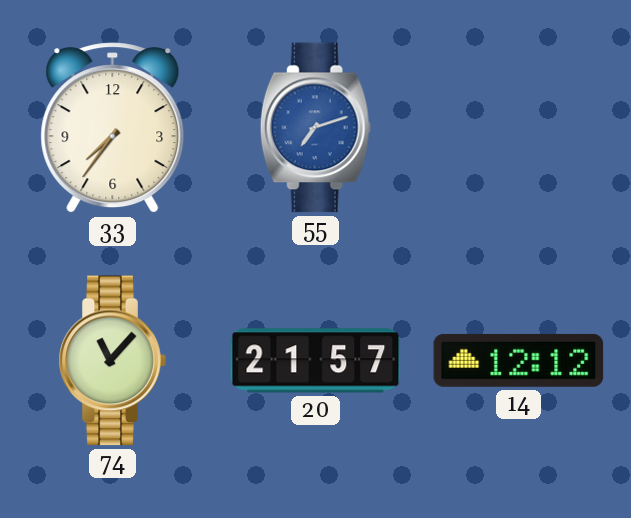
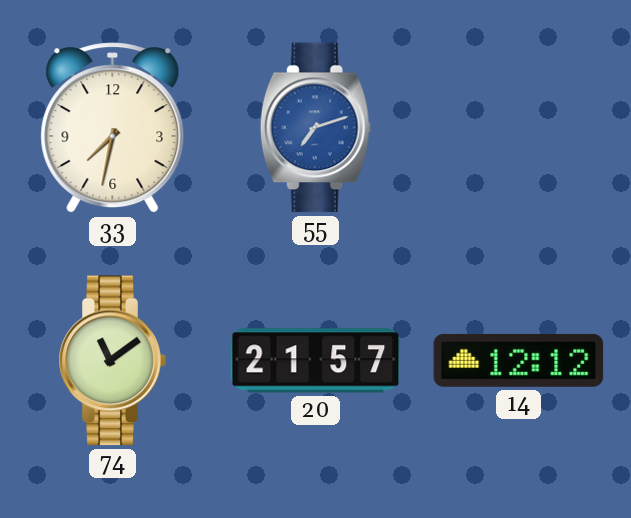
33: 7:36 -> 7:32 (113, 128)
74: 11:07 -> 11:09 (112, 361)
